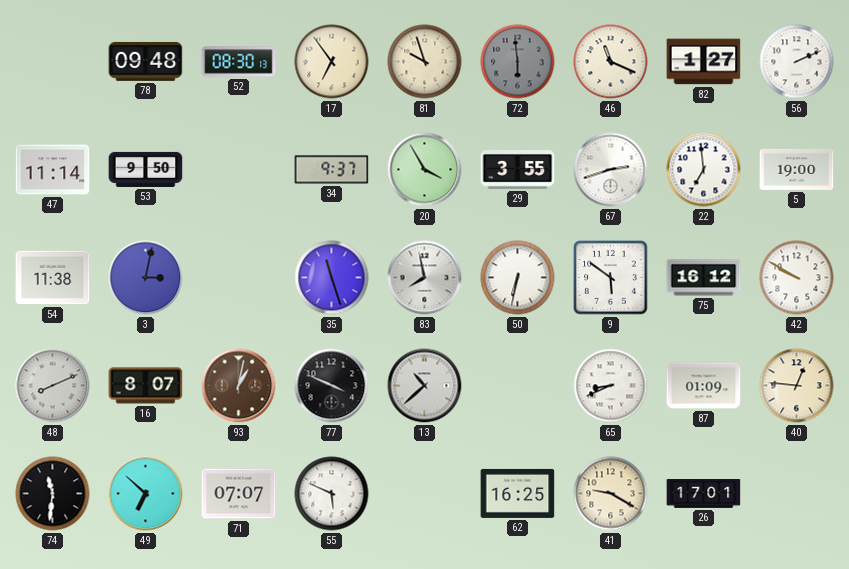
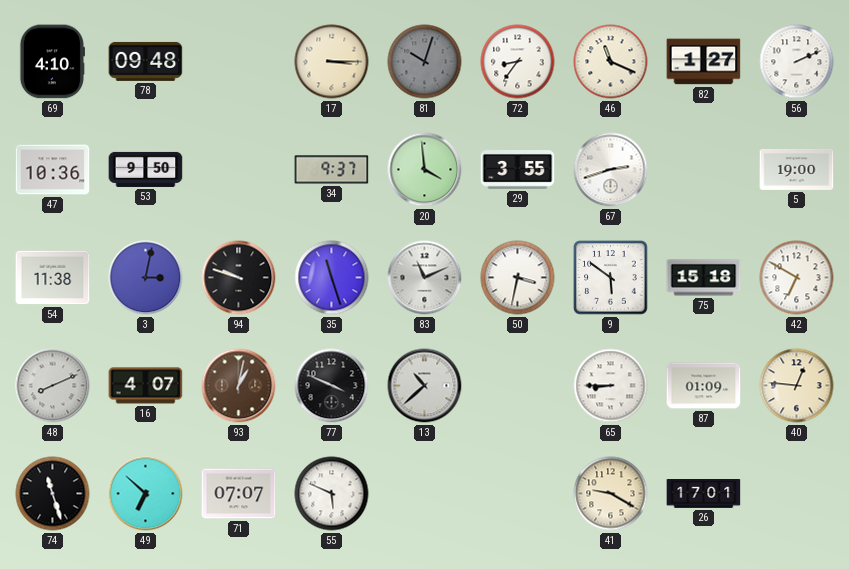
69: none -> 4:10 (52, 62)
52: 08:30 -> none (239, 62)
17: 6:54 -> 3:15 (332, 62)
81: 9:57 -> 10:03 (425, 62)
81 dial: cream -> grey (425, 62)
72: 5:59 -> 8:36 (518, 62)
72 dial: grey -> white (518, 62)
47: 11:14 -> 10:36 (53, 170)
20: 3:55 -> 3:59 (425, 170)
22: 6:59 -> none (704, 170)
94: none -> 9:48 (239, 278)
83: 7:58 -> 11:11 (425, 278)
50: 6:32 -> 3:32 (518, 278)
75: 16:12 -> 15:18 (704, 278)
42: 9:50 -> 6:50 (797, 278)
16: 8:07 -> 4:07 (146, 386)
65: 8:41 -> 8:45 (611, 386)
74: 11:31 -> 11:27 (53, 494)
62: 16:25 -> none (518, 493)
